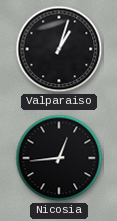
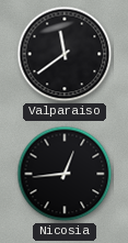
Valparaiso: 1:03 -> 11:39 (65, 54)
